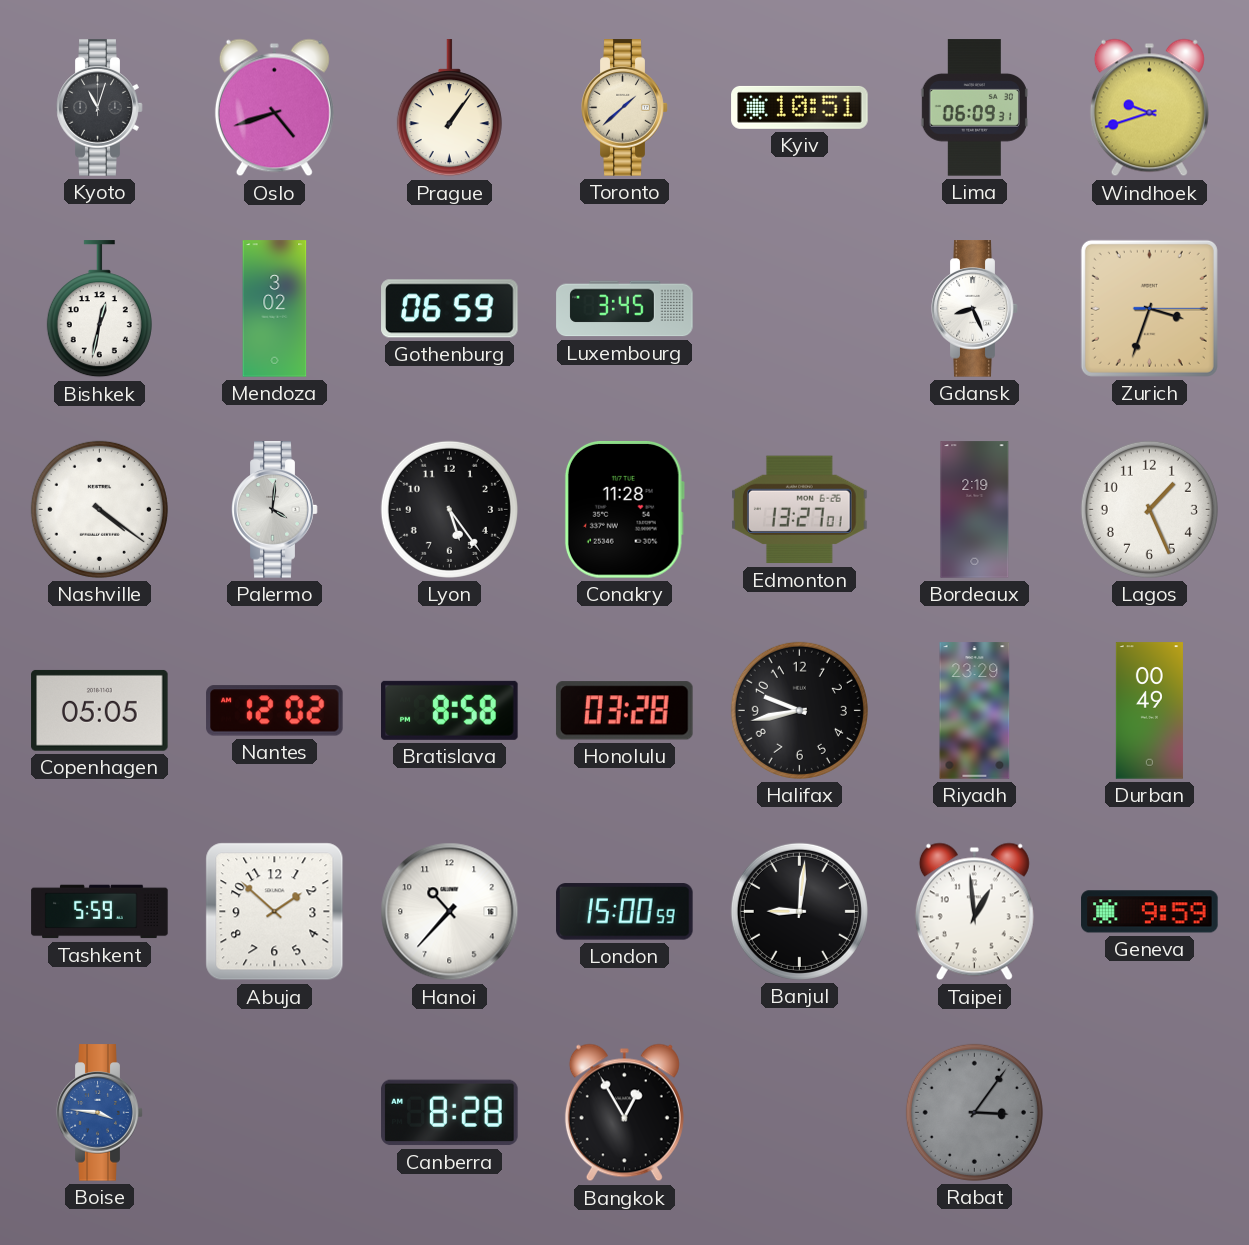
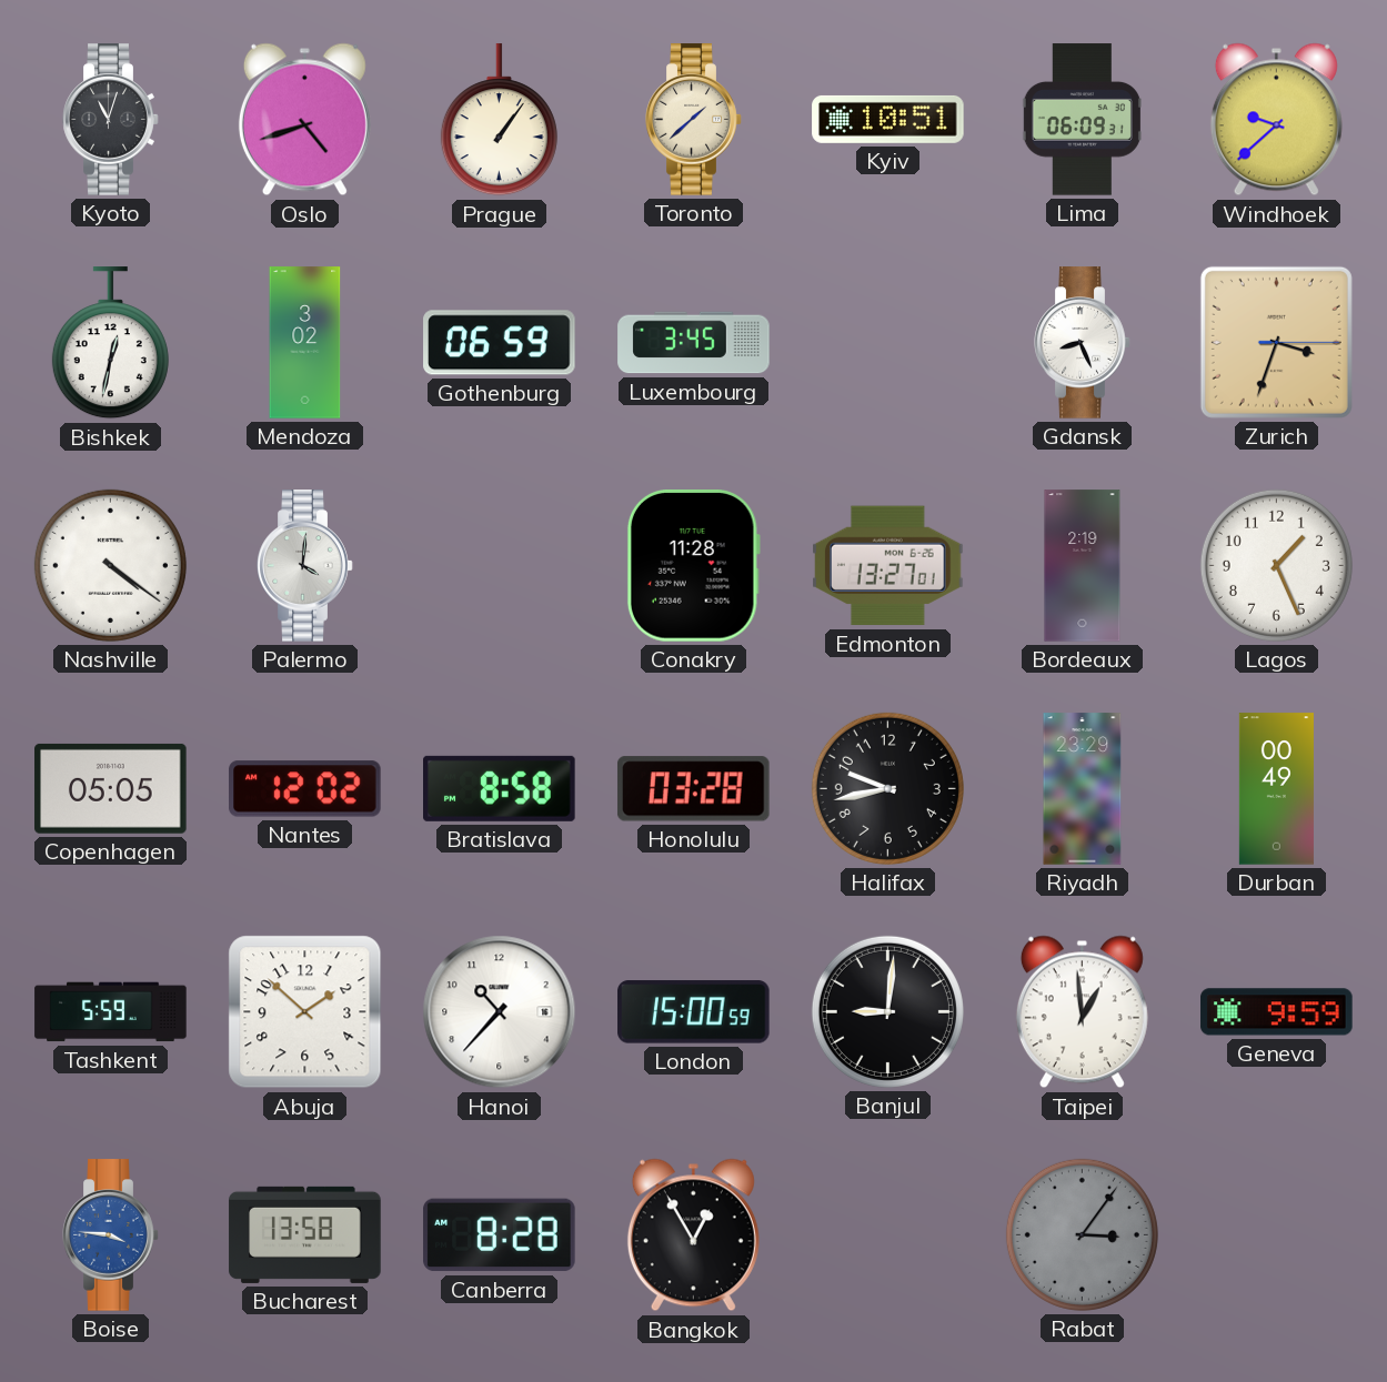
Windhoek: 9:42 -> 9:38 (1276, 120)
Lyon: 5:24 -> none (449, 509)
Bucharest: none -> 13:58 (305, 1234)
